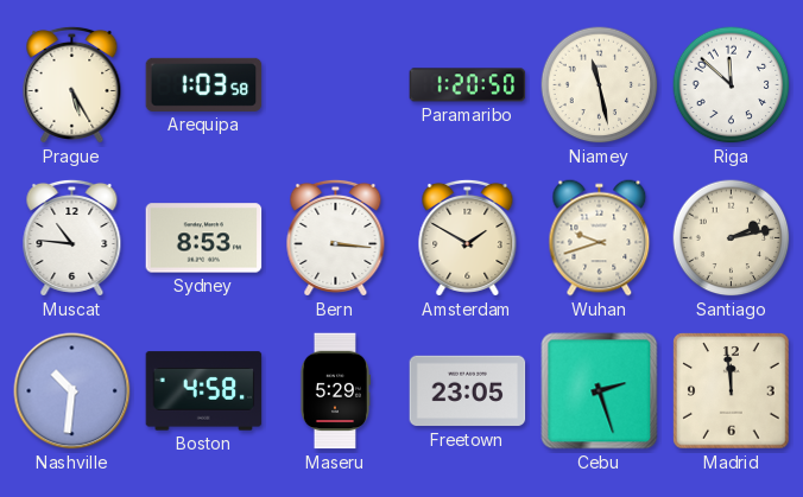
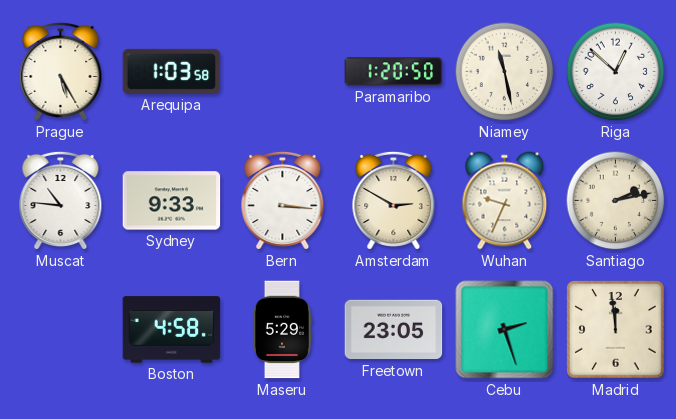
Riga: 11:52 -> 12:52 (616, 72)
Sydney: 8:53 -> 9:33 (172, 201)
Amsterdam: 1:50 -> 2:50 (394, 200)
Wuhan: 9:42 -> 9:34 (505, 201)
Nashville: 10:31 -> none (72, 391)
